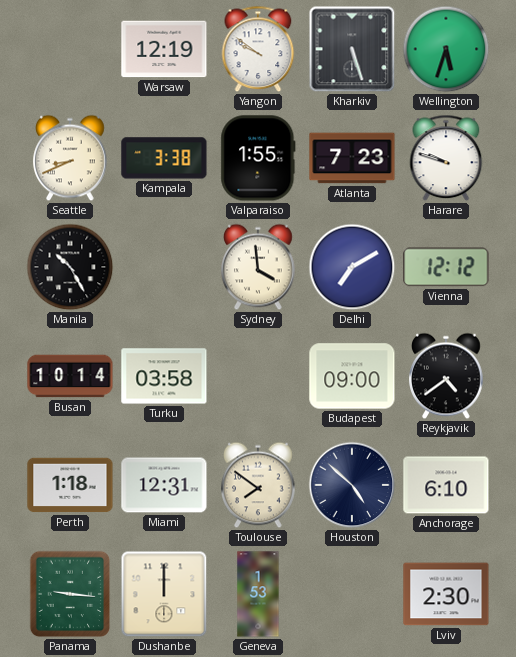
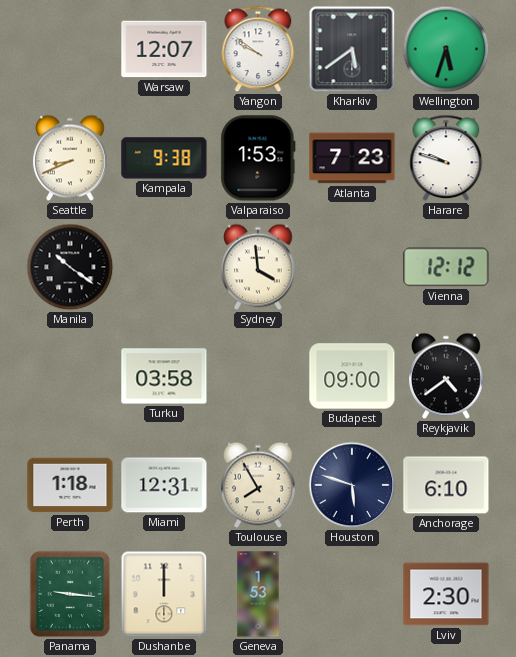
Warsaw: 12:19 -> 12:07 (164, 49)
Kharkiv: 5:27 -> 5:39 (352, 49)
Kampala: 3:38 -> 9:38 (164, 158)
Valparaiso: 1:55 -> 1:53 (258, 158)
Manila: 10:25 -> 10:21 (70, 267)
Delhi: 7:10 -> none (352, 267)
Busan: 10:14 -> none (70, 376)
Toulouse: 7:51 -> 7:55 (258, 485)
Houston: 4:52 -> 5:48 (352, 485)
